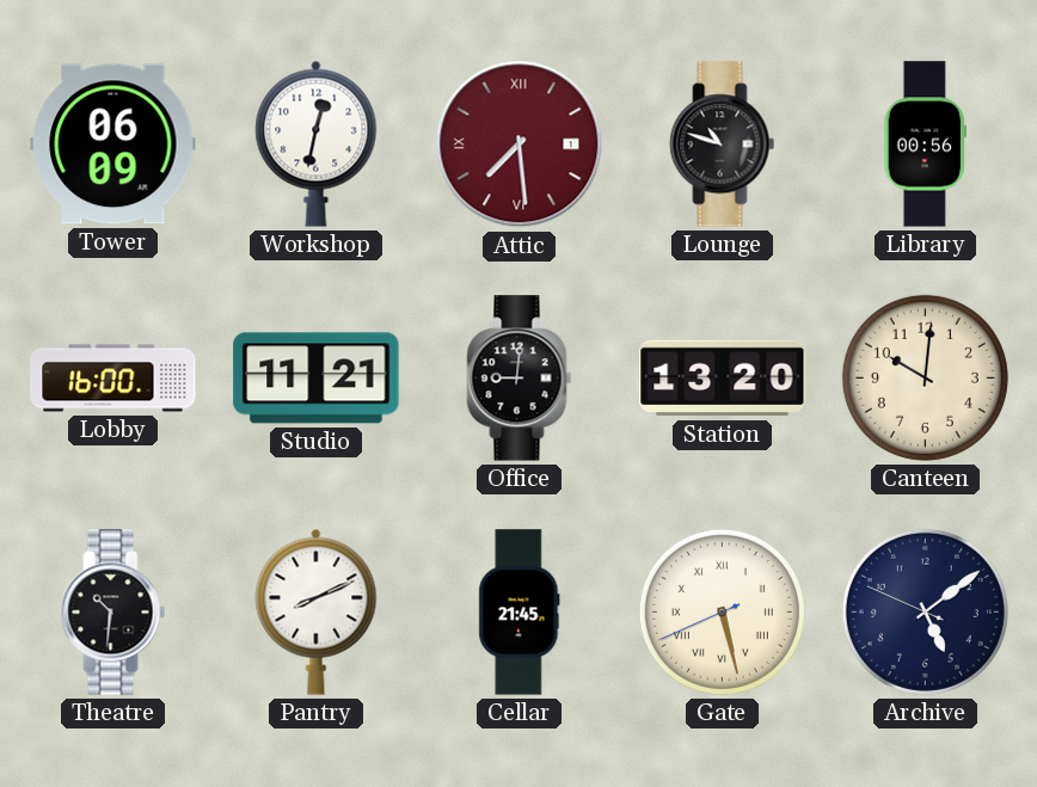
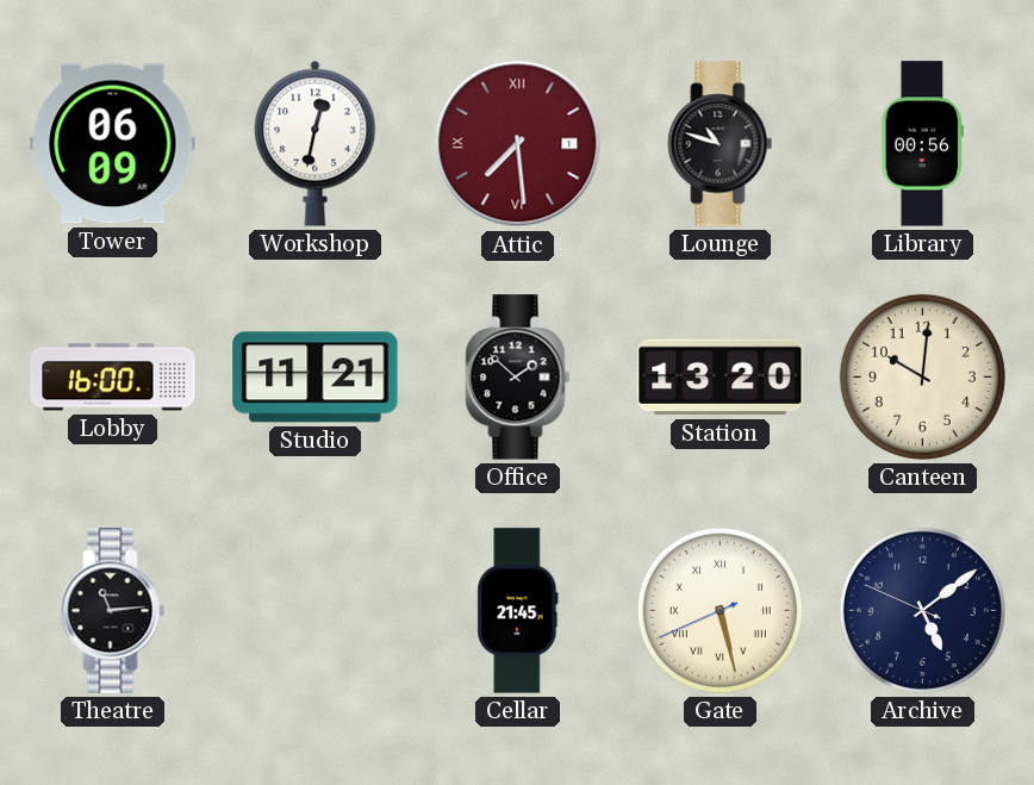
Office: 9:01 -> 1:52 (518, 378)
Theatre: 10:31 -> 11:14 (113, 611)
Pantry: 8:11 -> none (317, 611)
